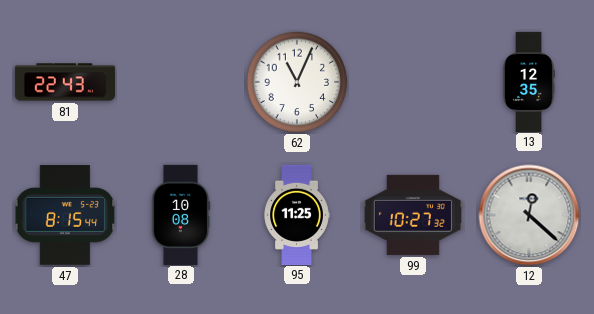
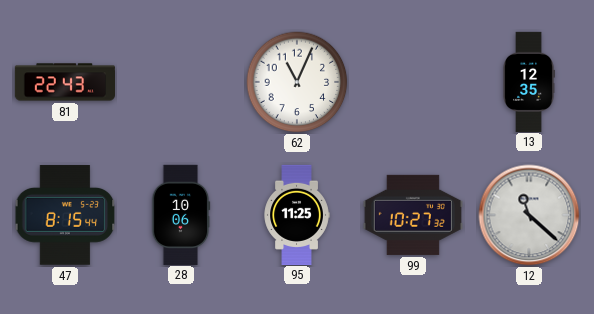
28: 10:08 -> 10:06 (181, 214)
12: 12:22 -> 11:22 (529, 215)
